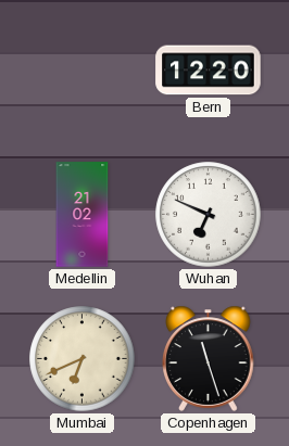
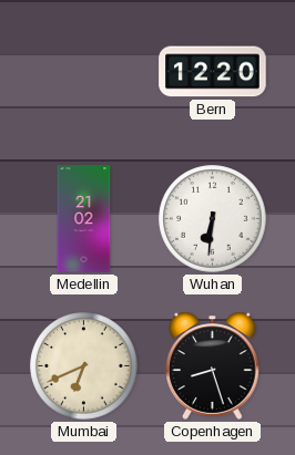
Wuhan: 6:49 -> 6:31 (213, 219)
Copenhagen: 11:27 -> 8:27 (213, 365)
